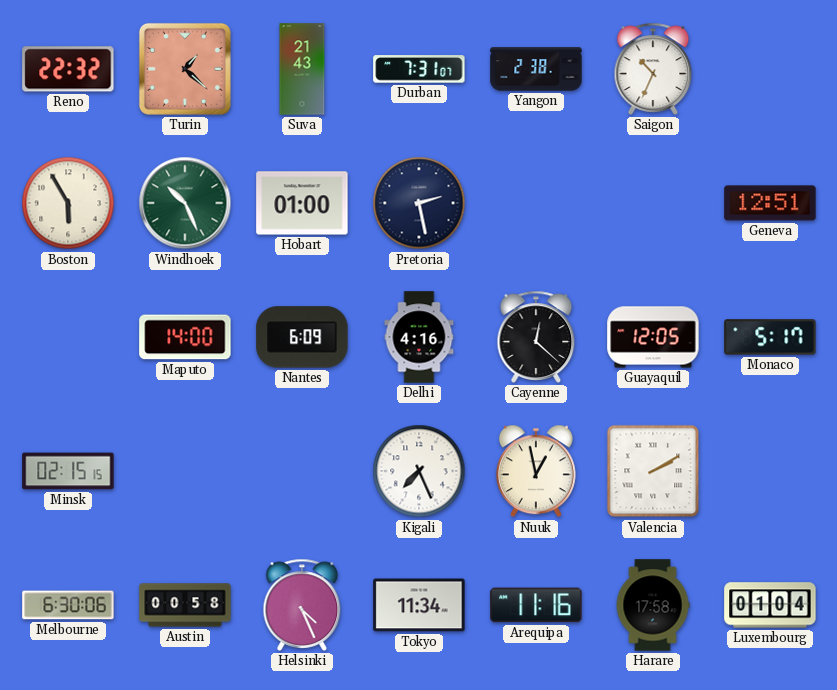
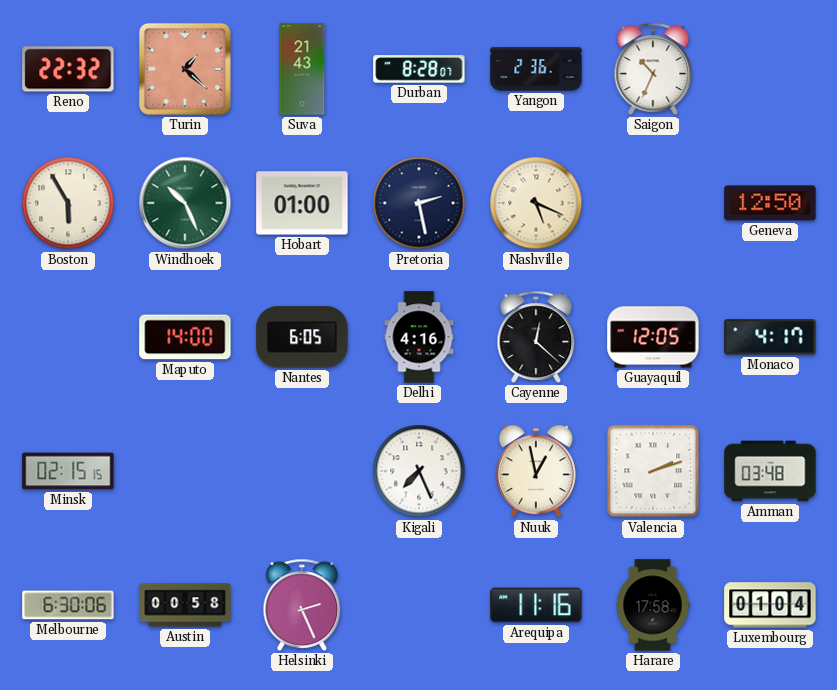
Durban: 7:31 -> 8:28 (419, 69)
Yangon: 2:38 -> 2:36 (536, 69)
Nashville: none -> 5:19 (536, 203)
Geneva: 12:51 -> 12:50 (770, 203)
Nantes: 6:09 -> 6:05 (302, 337)
Monaco: 5:17 -> 4:17 (770, 337)
Valencia: 2:10 -> 2:12 (653, 471)
Amman: none -> 03:48 (770, 471)
Helsinki: 4:26 -> 2:26 (302, 605)
Tokyo: 11:34 -> none (419, 605)
